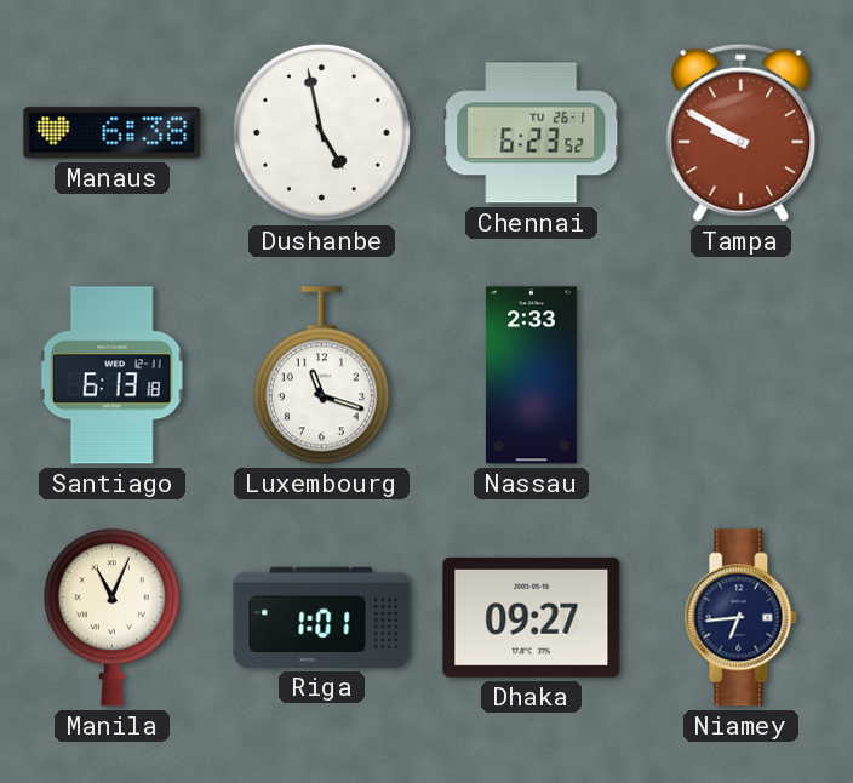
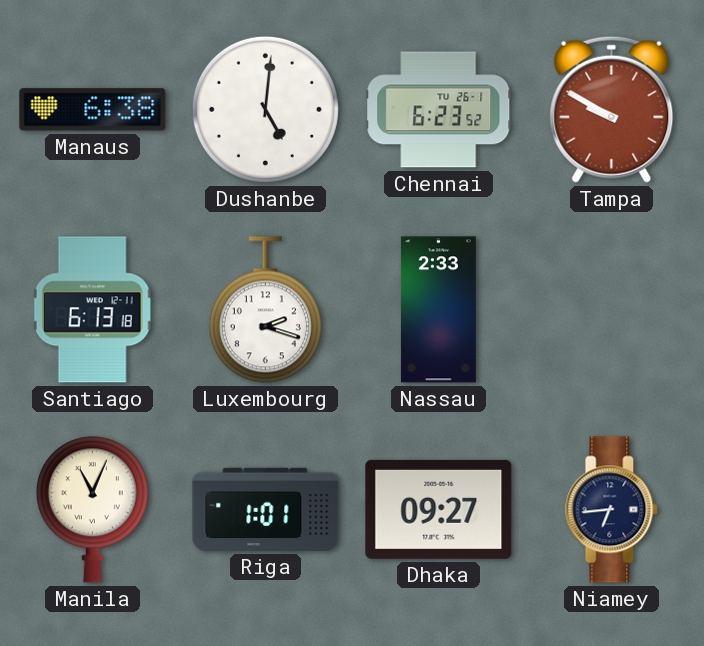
Dushanbe: 4:58 -> 5:01 (265, 109)
Luxembourg: 11:18 -> 2:18 (265, 310)
